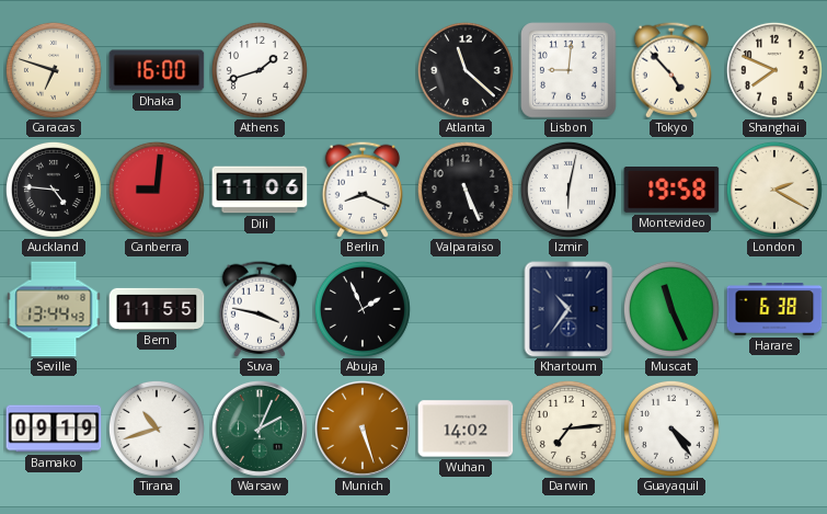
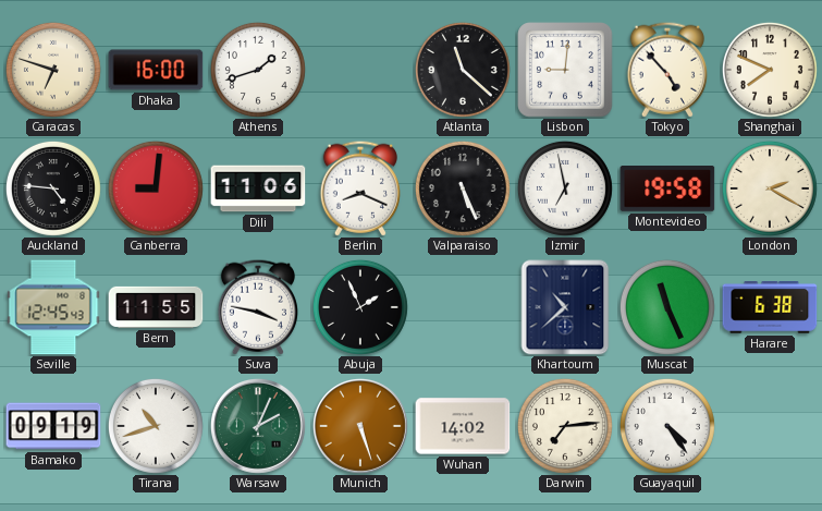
Izmir: 6:02 -> 6:58 (565, 188)
Seville: 13:44 -> 12:45 (53, 307)
Khartoum: 10:36 -> 10:38 (565, 307)
